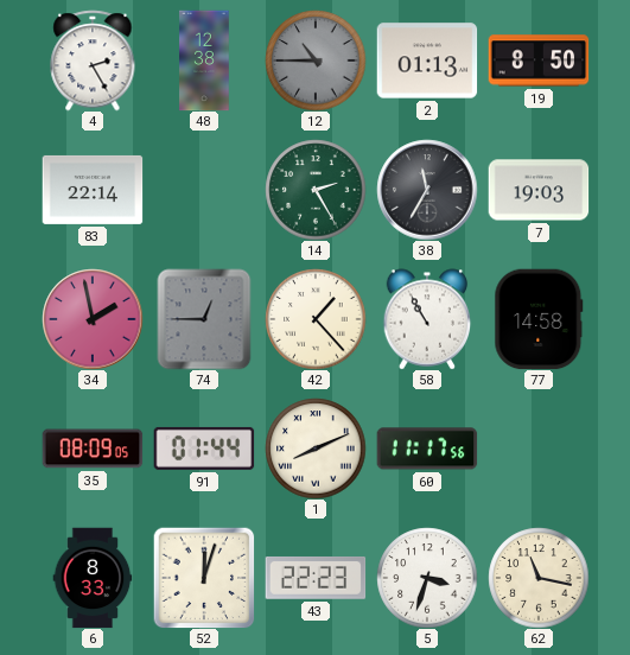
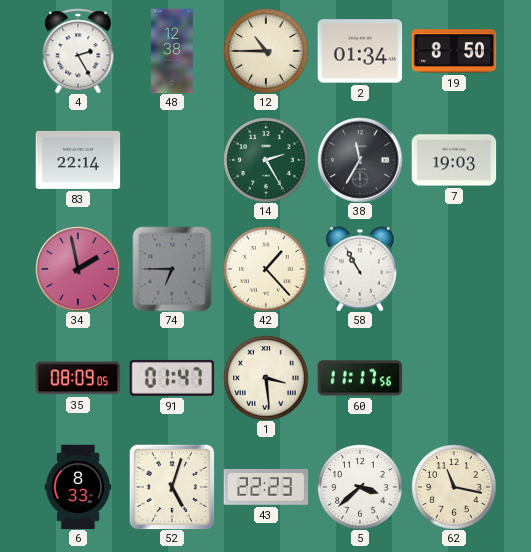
12 dial: grey -> cream (266, 51)
2: 01:13 -> 01:34 (360, 51)
74: 12:45 -> 6:45 (172, 269)
77: 14:58 -> none (539, 319)
91: 01:44 -> 01:47 (172, 378)
1: 8:11 -> 3:29 (266, 378)
52: 12:03 -> 5:03 (172, 487)
5: 3:33 -> 3:38 (360, 487)
